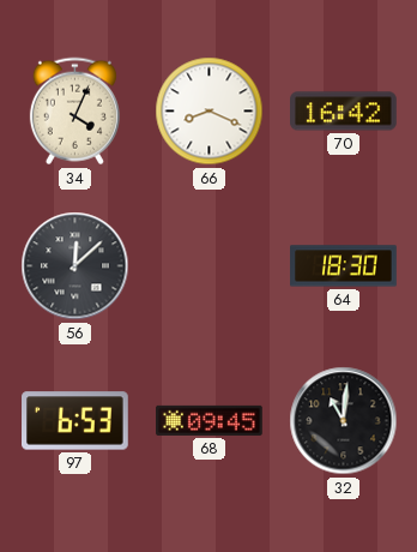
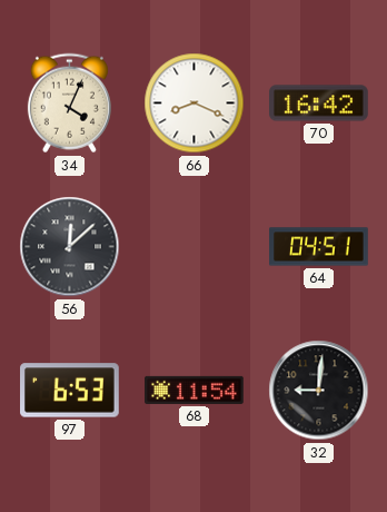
64: 18:30 -> 04:51 (319, 247)
68: 09:45 -> 11:54 (195, 390)
32: 11:01 -> 9:01 (319, 391)
